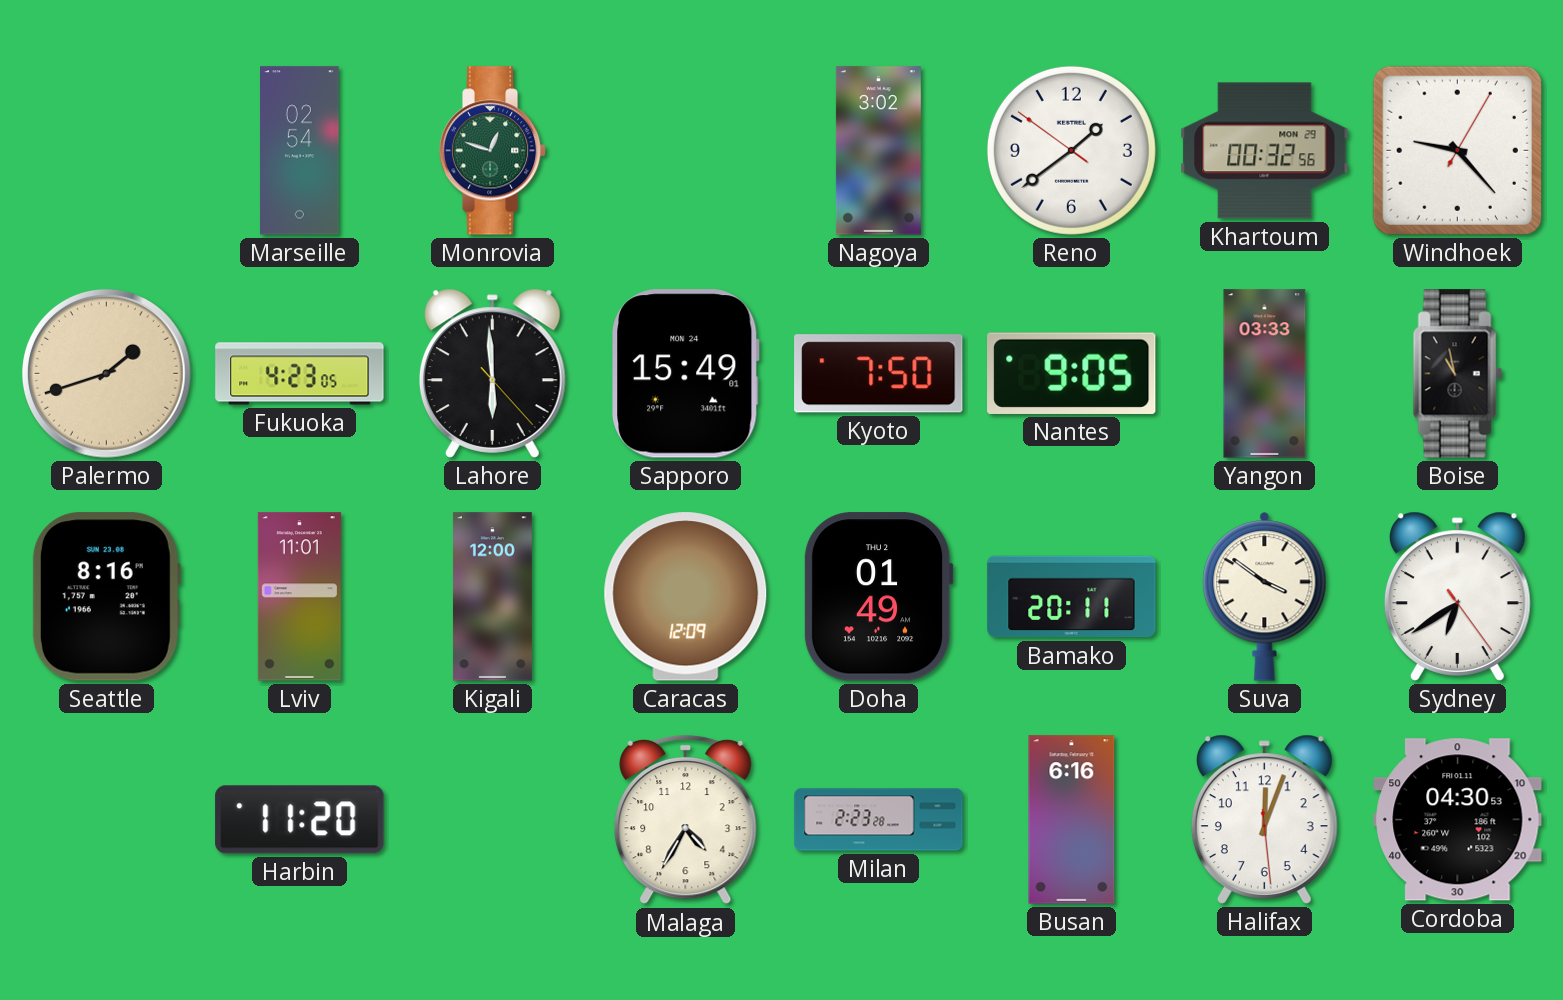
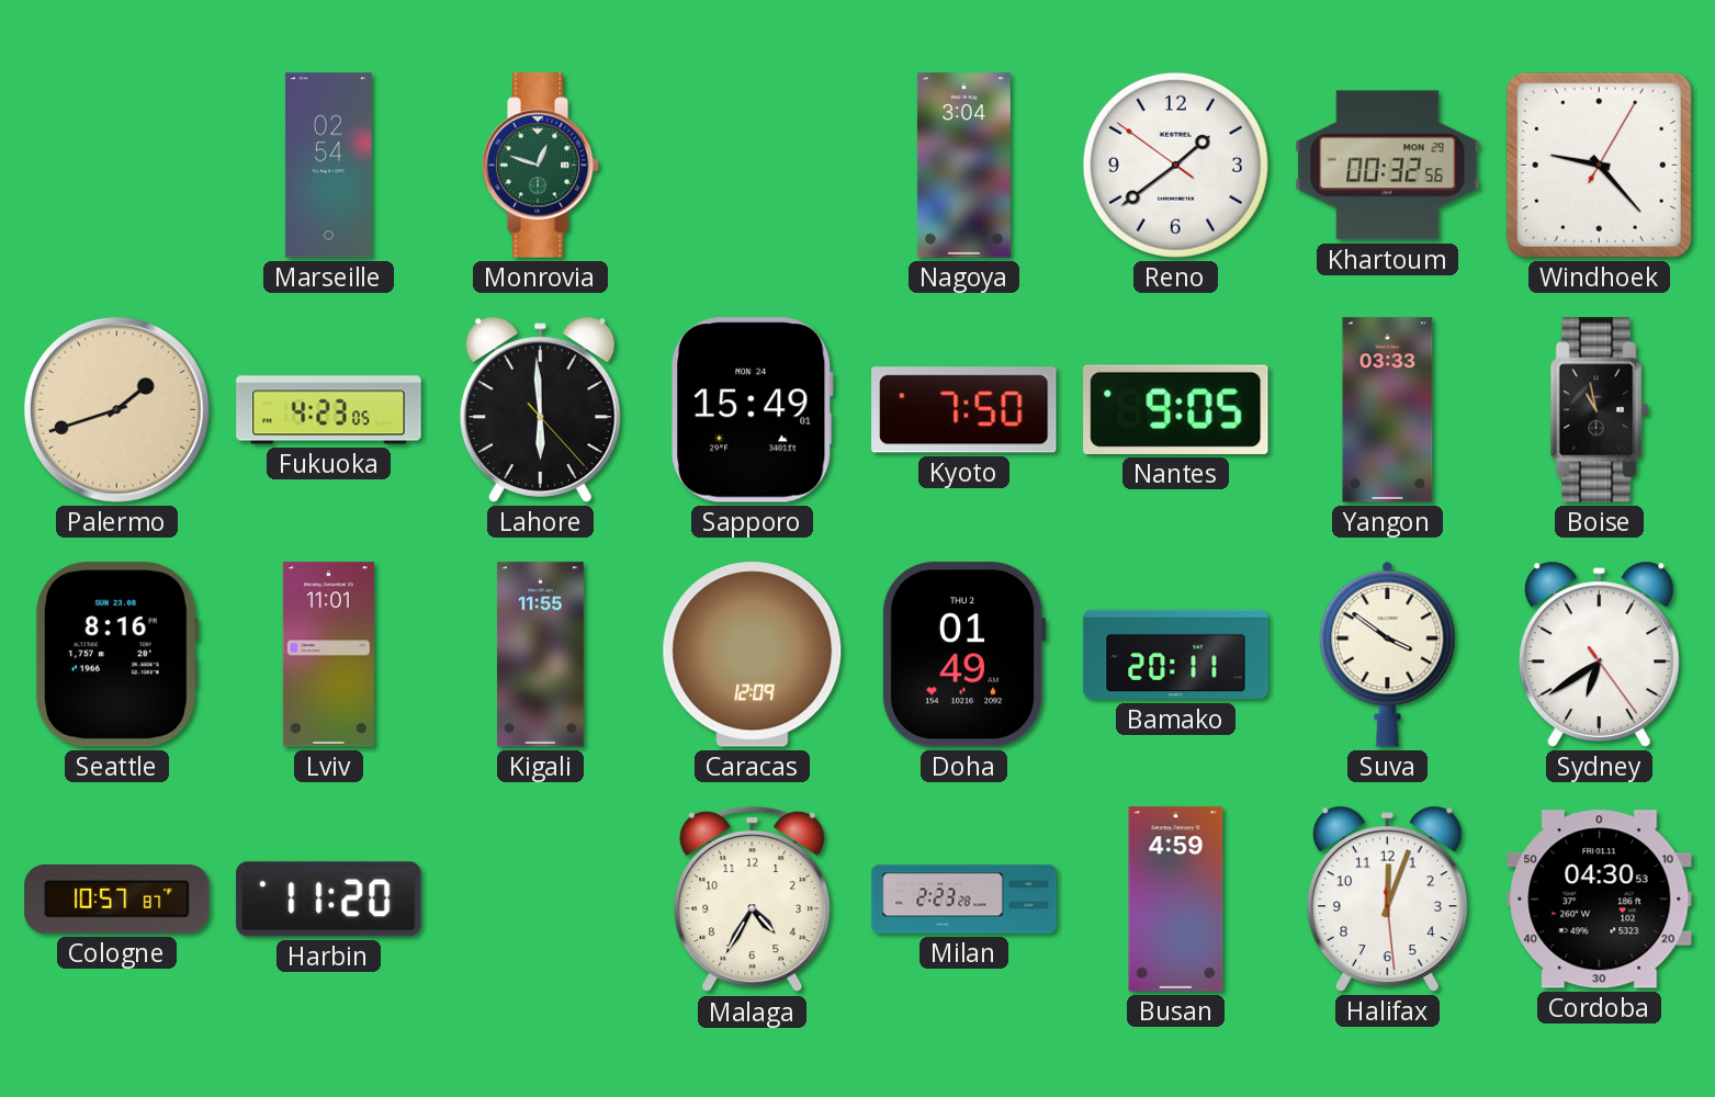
Nagoya: 3:02 -> 3:04 (963, 166)
Kigali: 12:00 -> 11:55 (540, 655)
Cologne: none -> 10:57 (117, 900)
Busan: 6:16 -> 4:59 (1176, 900)
